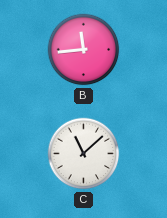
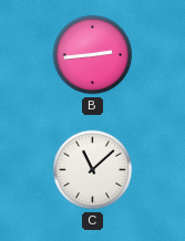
B: 11:44 -> 2:44 (93, 55)
